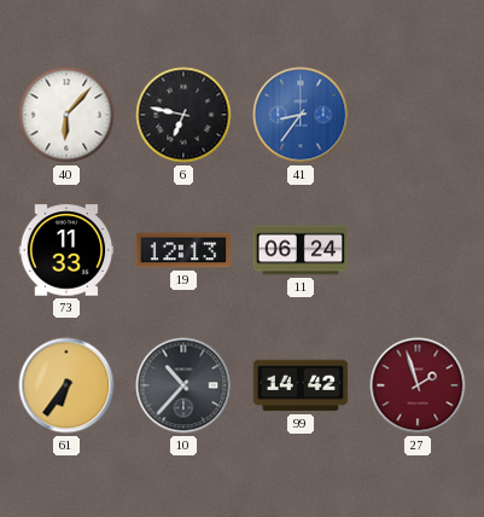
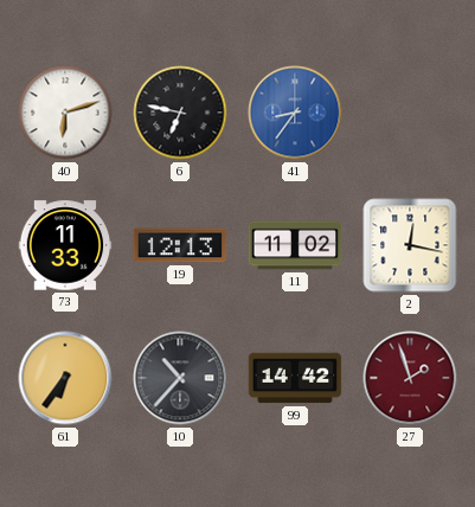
40: 6:07 -> 6:12 (65, 113)
11: 06:24 -> 11:02 (295, 245)
2: none -> 12:17 (410, 245)
